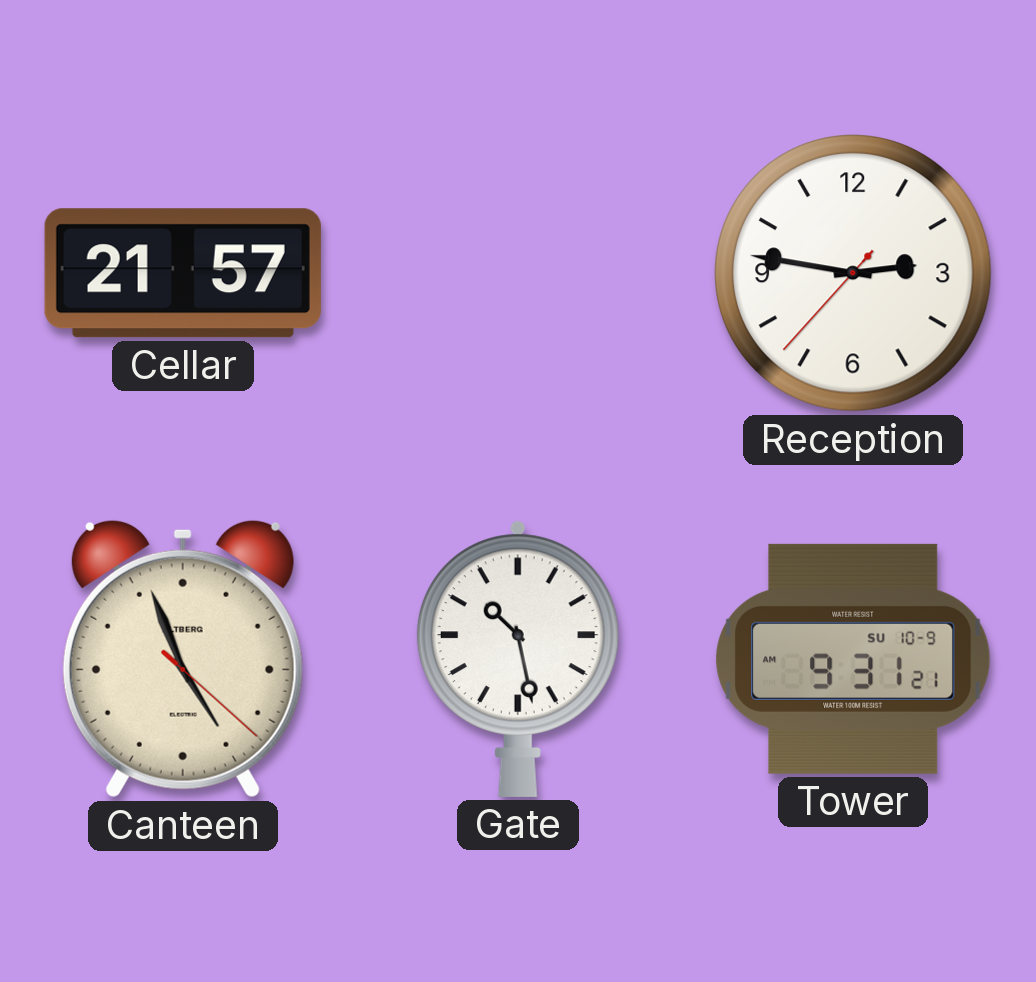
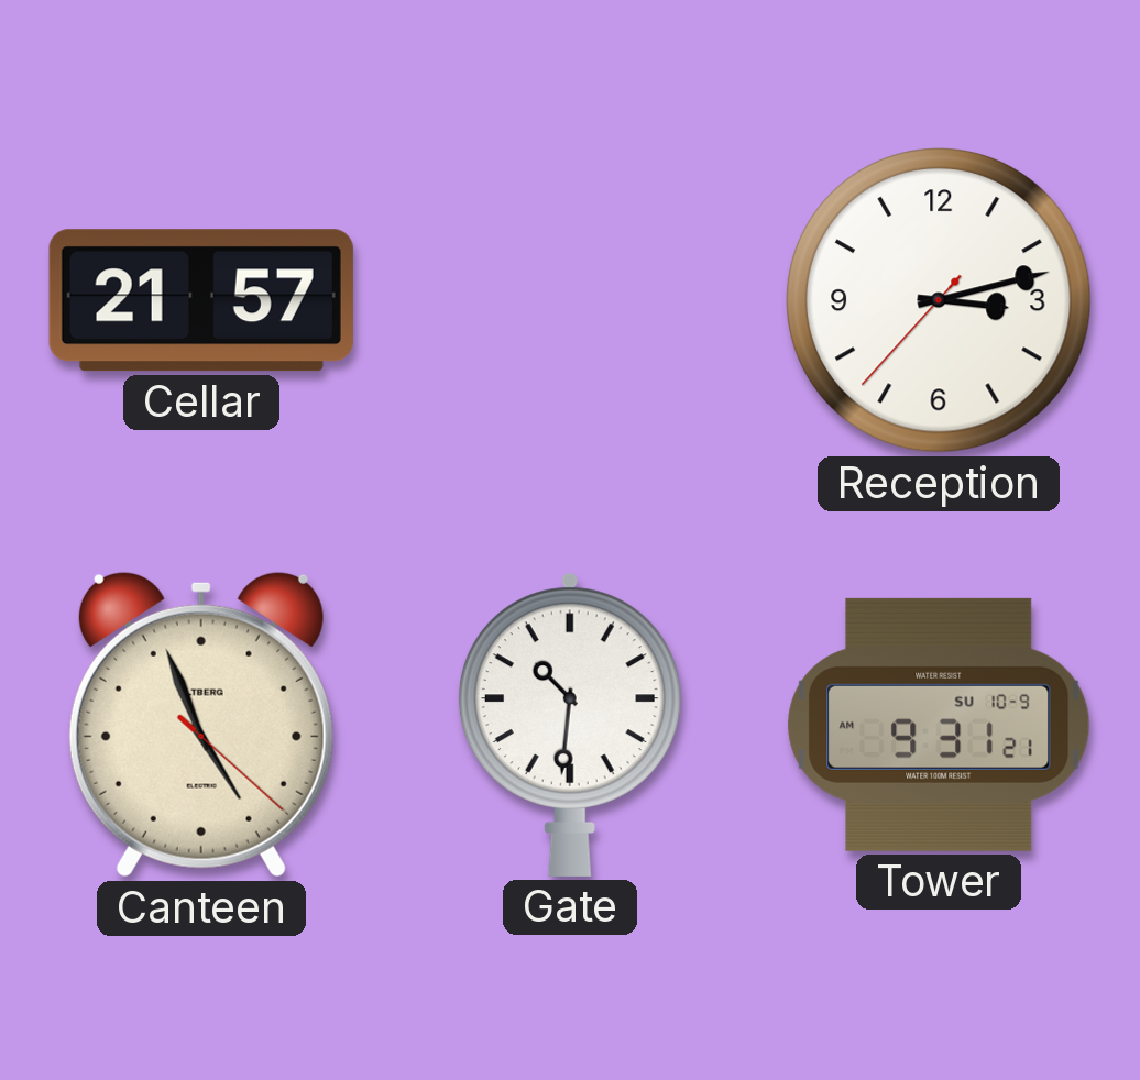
Reception: 2:46 -> 3:12 (940, 301)
Gate: 10:28 -> 10:31 (570, 725)
